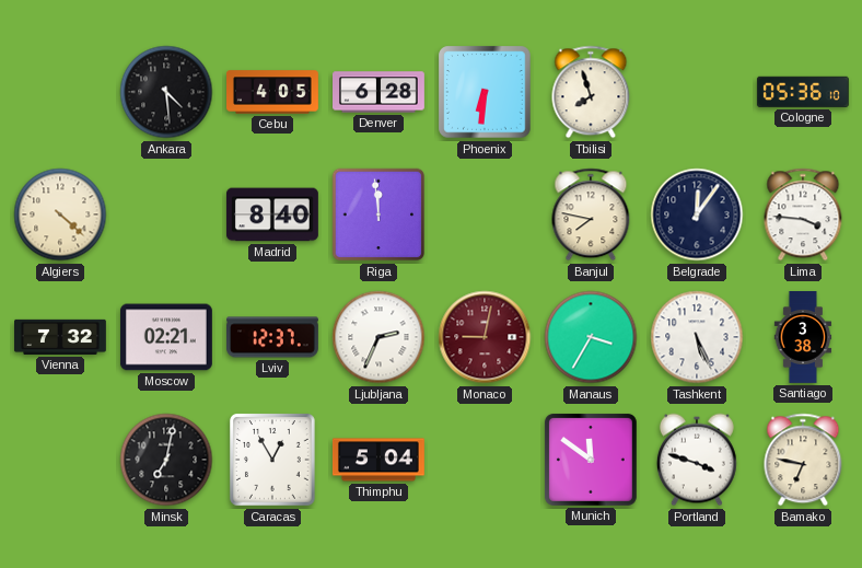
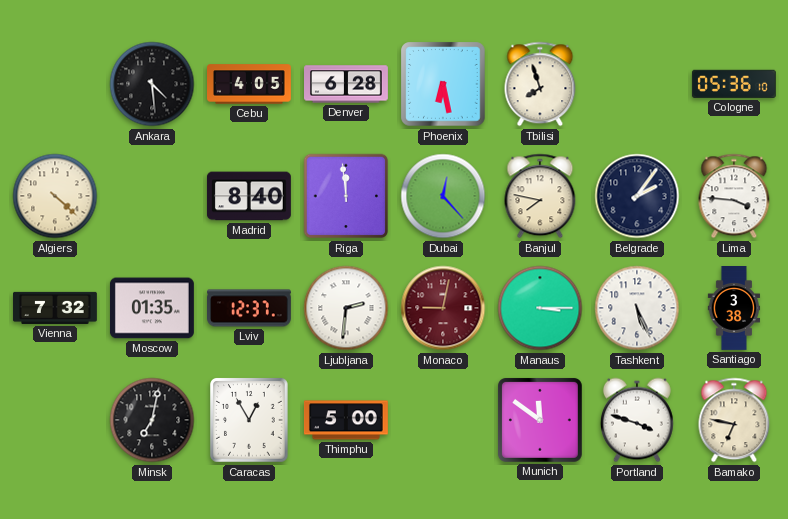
Phoenix: 6:31 -> 6:28 (443, 84)
Dubai: none -> 12:23 (443, 196)
Belgrade: 12:06 -> 2:06 (637, 196)
Moscow: 02:21 -> 01:35 (152, 308)
Ljubljana: 2:34 -> 2:31 (346, 308)
Manaus: 3:35 -> 3:15 (540, 308)
Thimphu: 5:04 -> 5:00 (346, 420)
